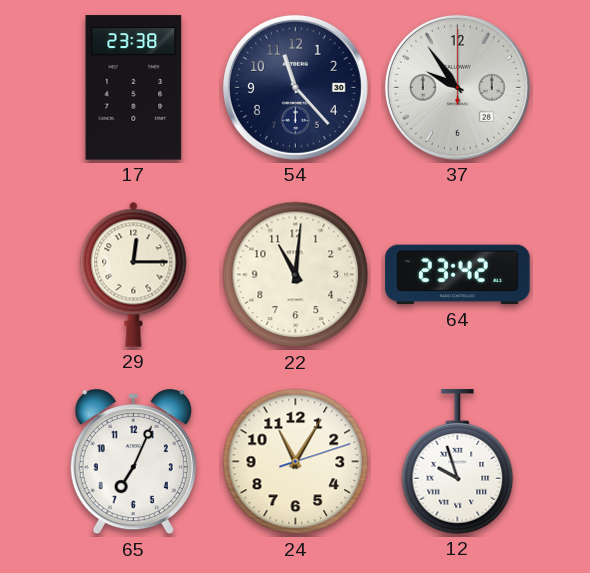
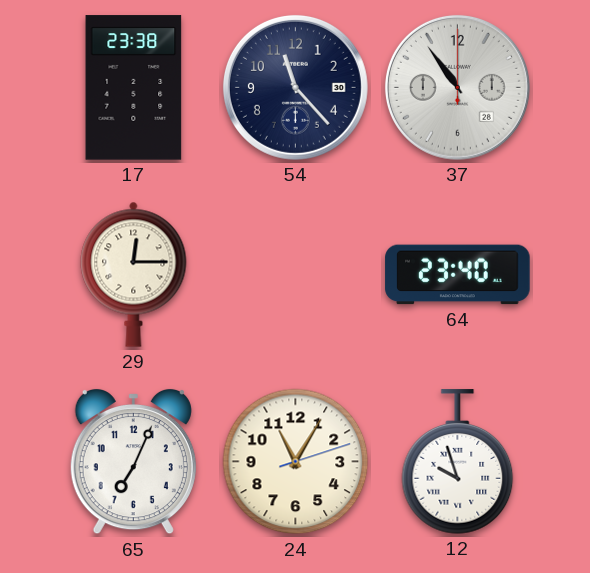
37: 9:54 -> 10:54 (457, 87)
22: 11:01 -> none (296, 275)
64: 23:42 -> 23:40 (458, 275)
